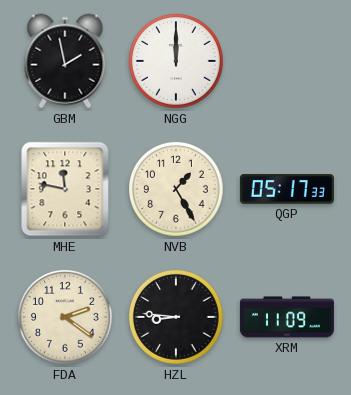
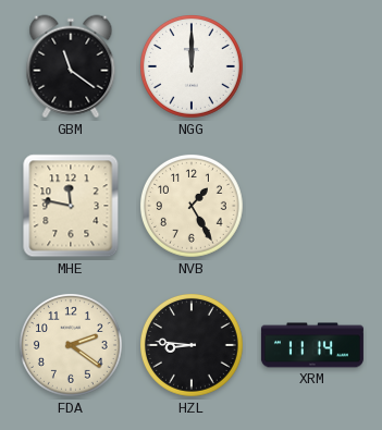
GBM: 1:58 -> 11:21 (71, 66)
QGP: 05:17 -> none (287, 189)
XRM: 11:09 -> 11:14 (312, 345)
